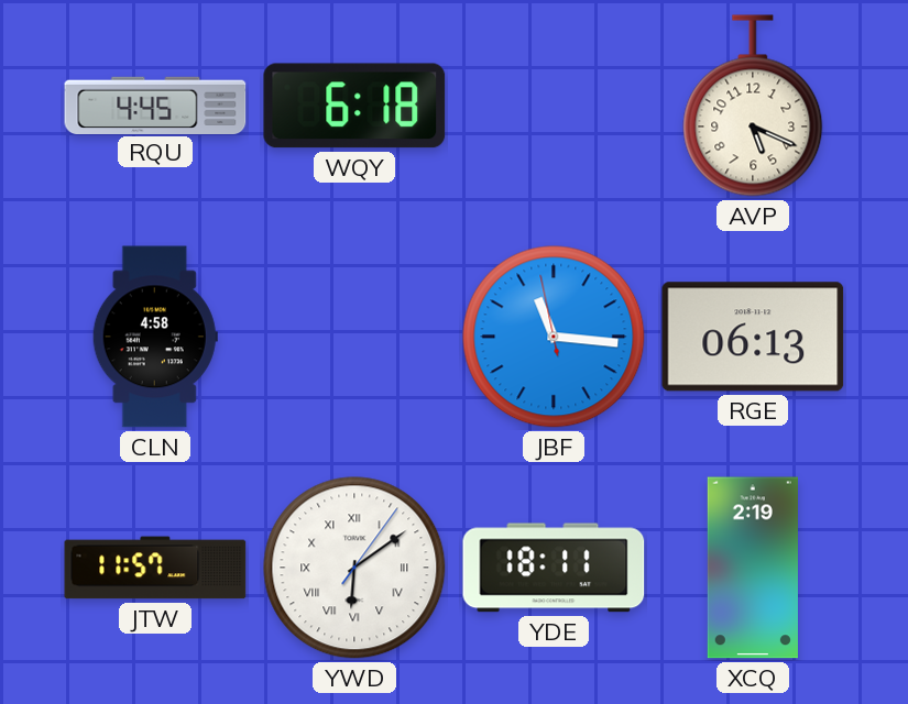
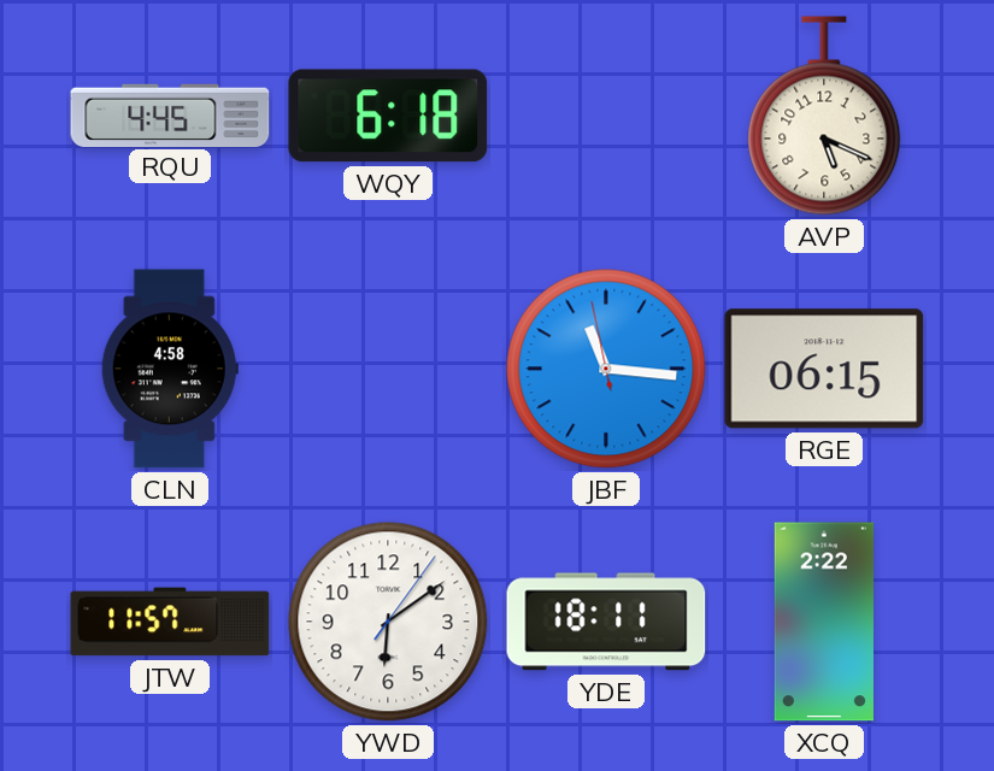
RGE: 06:13 -> 06:15 (824, 369)
YWD numerals: Roman -> Arabic (388, 622)
XCQ: 2:19 -> 2:22 (824, 622)
